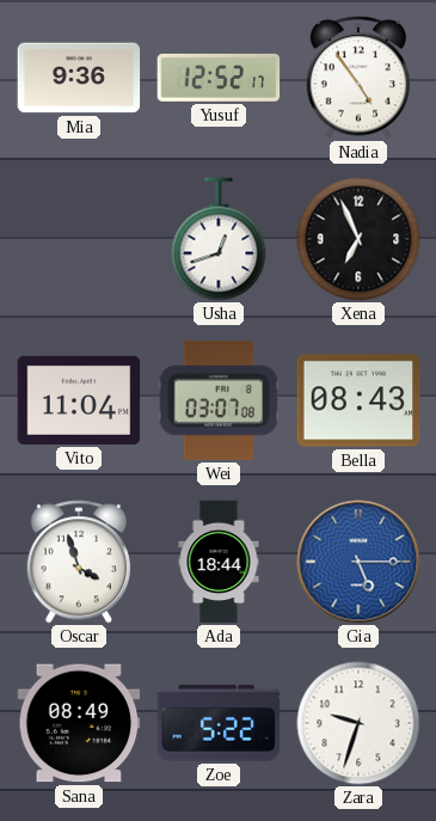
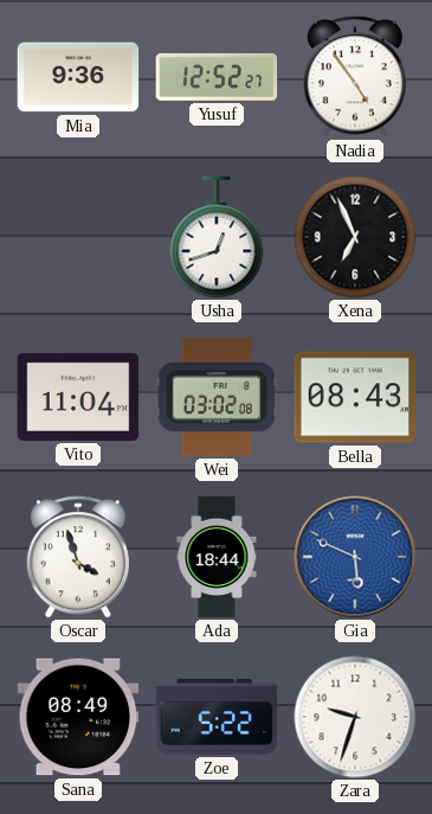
Yusuf: 12:52:17 -> 12:52:27 (217, 77)
Wei: 03:07 -> 03:02 (217, 397)
Gia: 5:15 -> 5:49 (355, 557)
